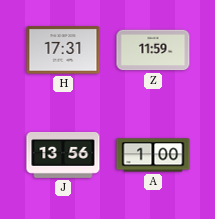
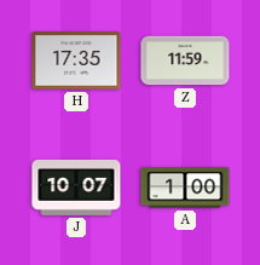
H: 17:31 -> 17:35 (76, 61)
J: 13:56 -> 10:07 (76, 188)
